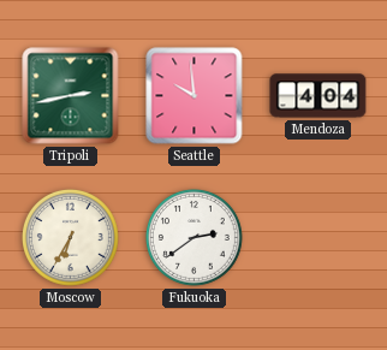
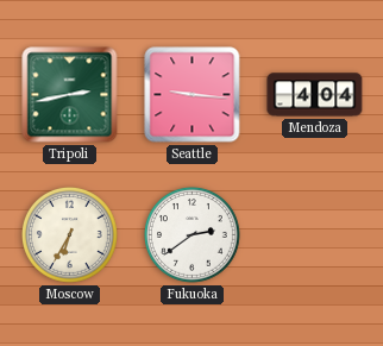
Seattle: 9:59 -> 9:16 (193, 95)
